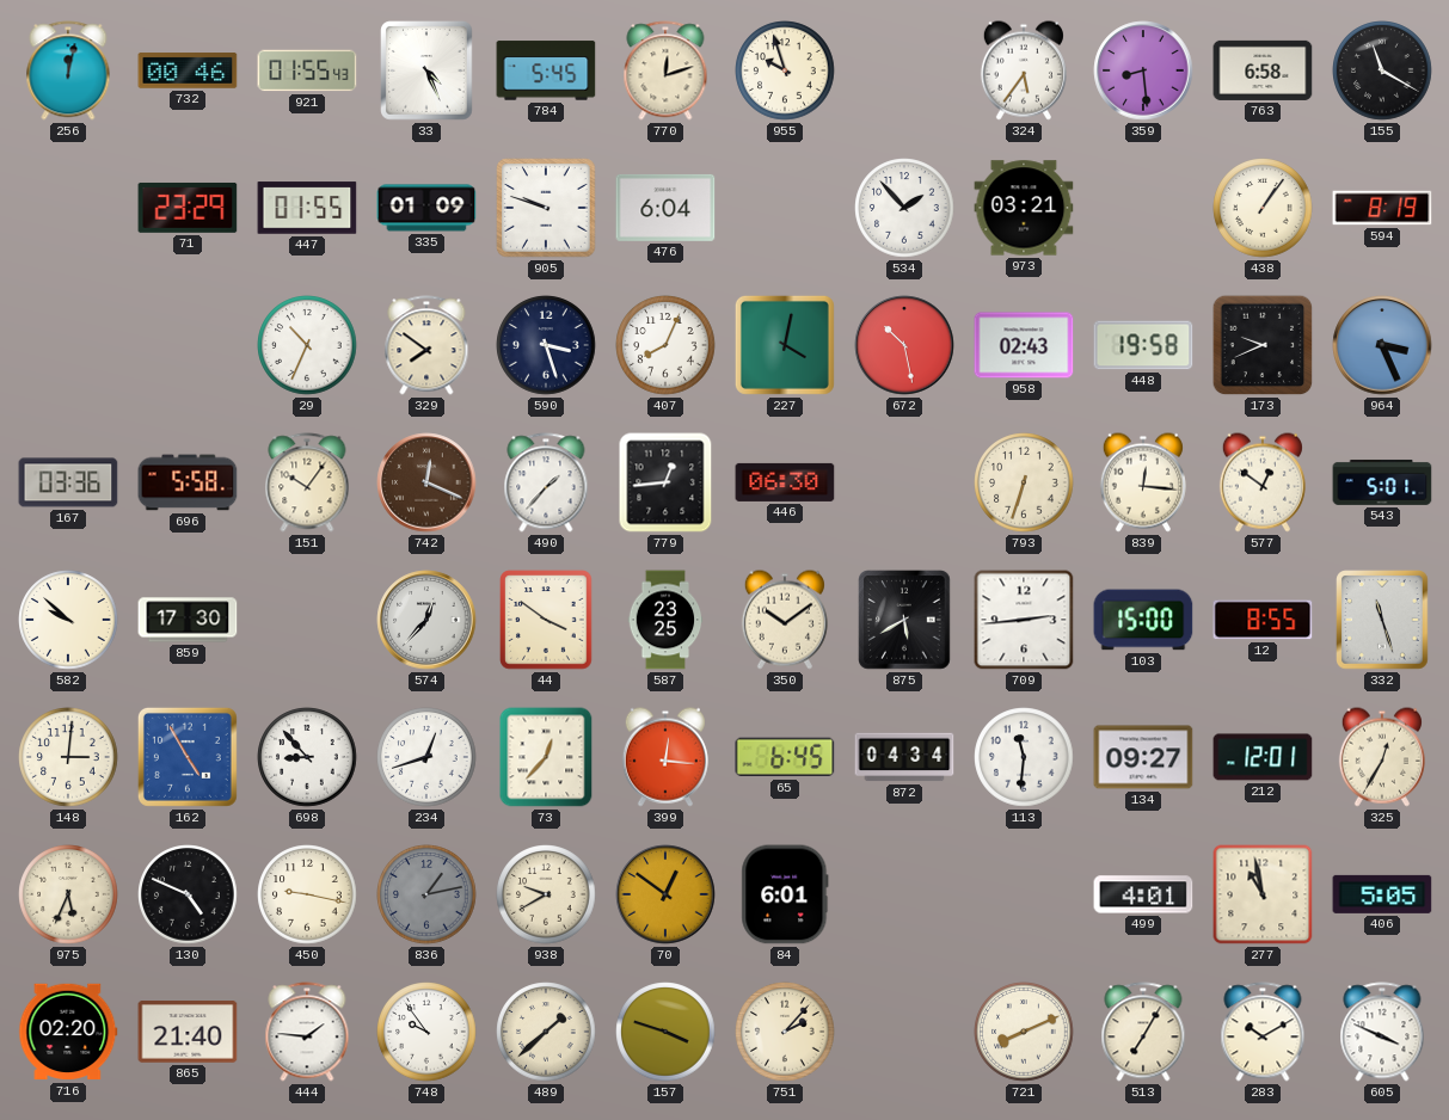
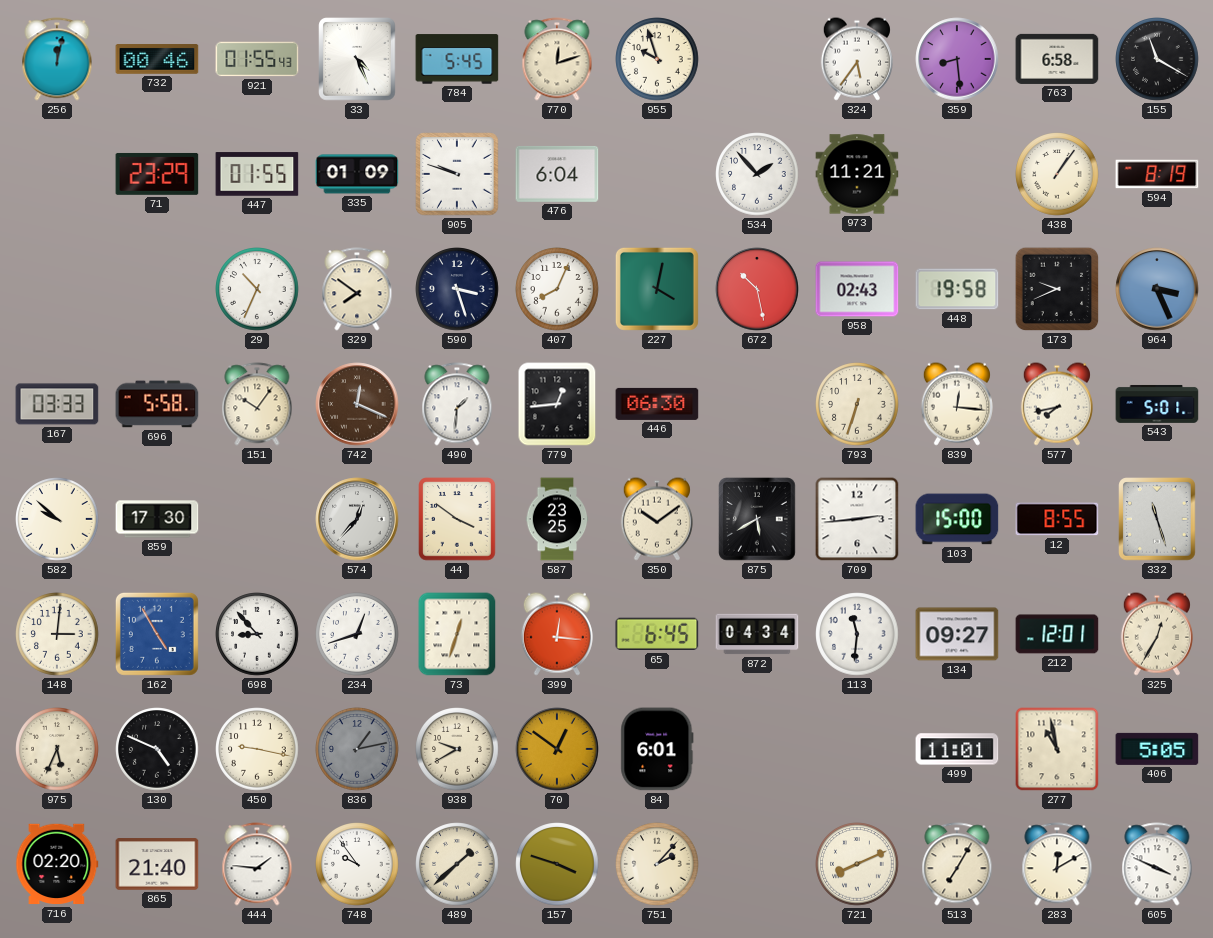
973: 03:21 -> 11:21 (857, 174)
167: 03:36 -> 03:33 (57, 404)
490: 1:37 -> 1:31 (457, 404)
577: 12:51 -> 7:43 (1057, 404)
73: 12:37 -> 12:33 (457, 634)
499: 4:01 -> 11:01 (957, 749)
283: 10:10 -> 12:10 (1057, 864)
